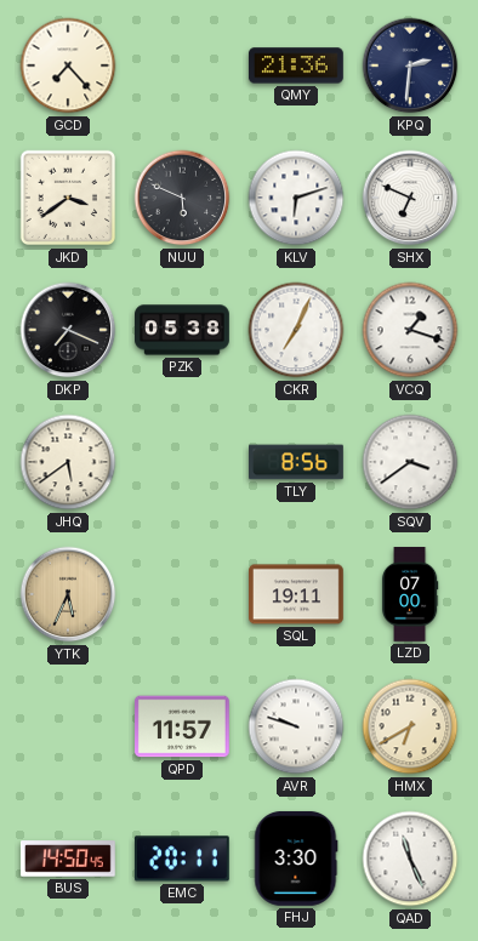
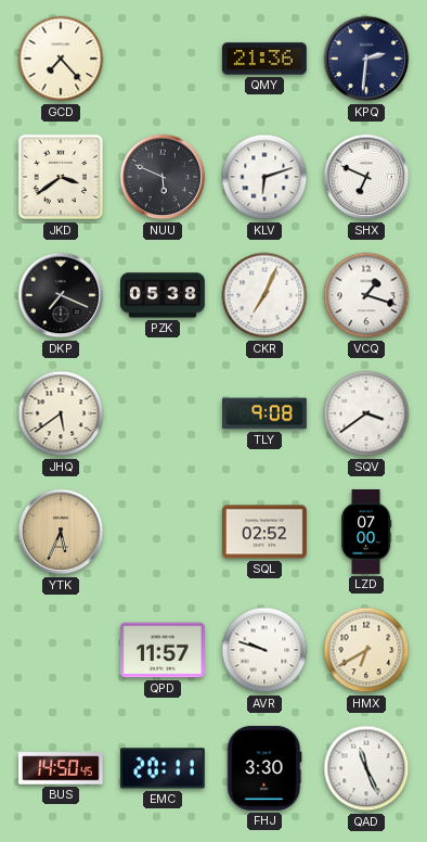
TLY: 8:56 -> 9:08 (266, 413)
SQL: 19:11 -> 02:52 (266, 532)
